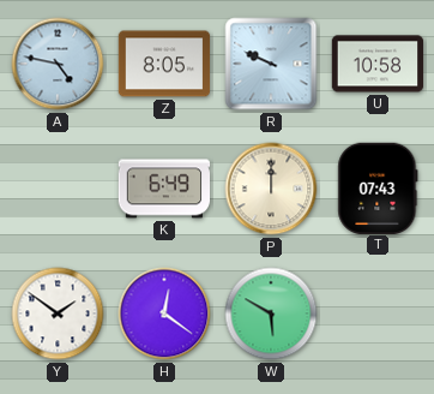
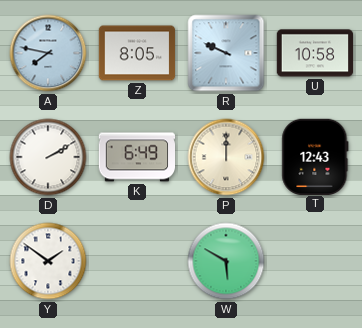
A: 4:47 -> 7:47 (48, 53)
D: none -> 2:10 (48, 157)
T: 07:43 -> 12:43 (315, 156)
H: 12:21 -> none (164, 314)
